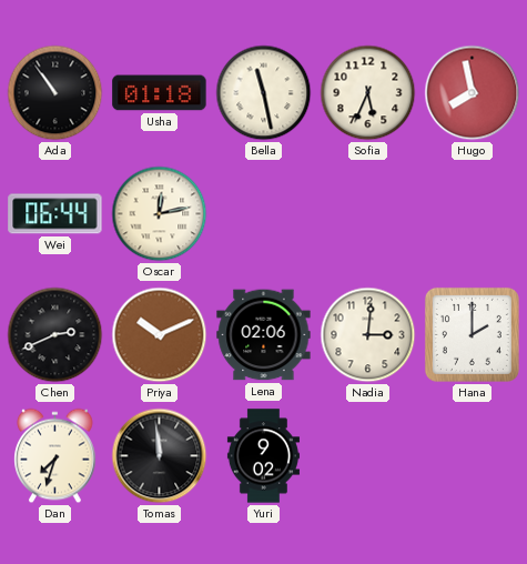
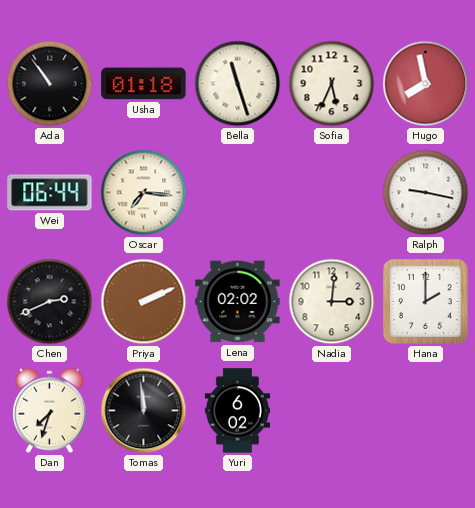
Bella: 11:28 -> 11:27 (238, 84)
Oscar: 12:13 -> 7:16 (144, 193)
Ralph: none -> 9:17 (426, 193)
Priya: 10:11 -> 2:11 (144, 302)
Lena: 02:06 -> 02:02 (238, 302)
Yuri: 9:02 -> 6:02 (237, 411)
